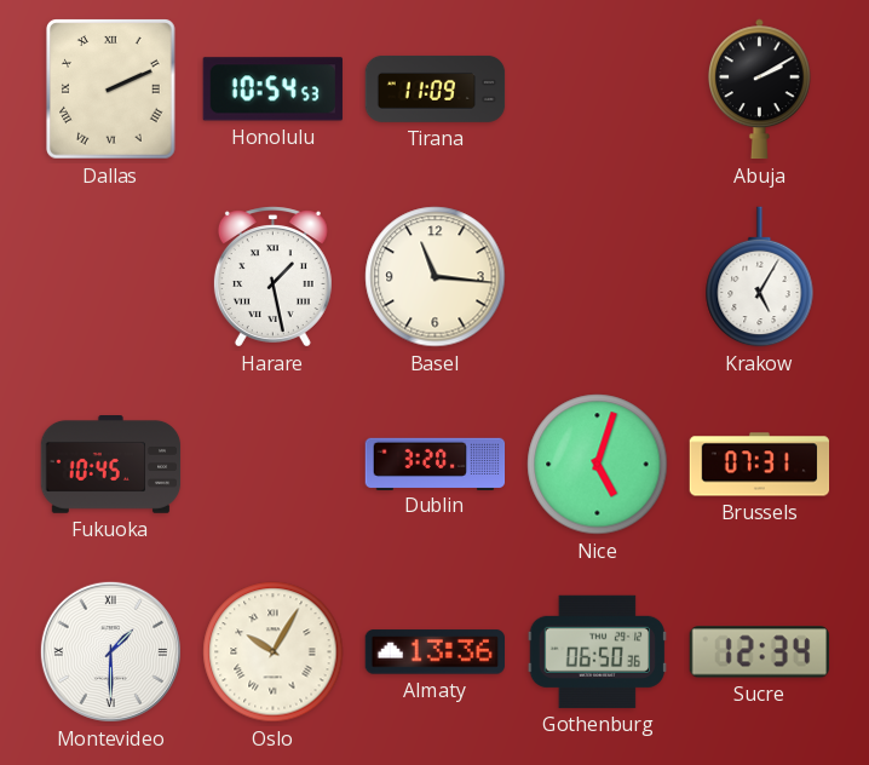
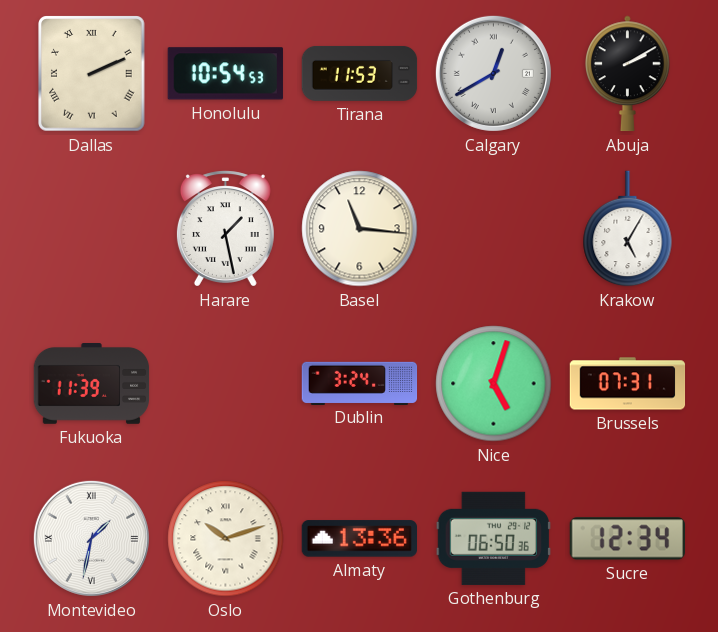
Tirana: 11:09 -> 11:53 (360, 73)
Calgary: none -> 12:40 (493, 73)
Fukuoka: 10:45 -> 11:39 (92, 384)
Dublin: 3:20 -> 3:24 (360, 383)
Montevideo: 1:30 -> 1:32 (91, 538)
Oslo: 10:05 -> 10:12 (226, 539)
